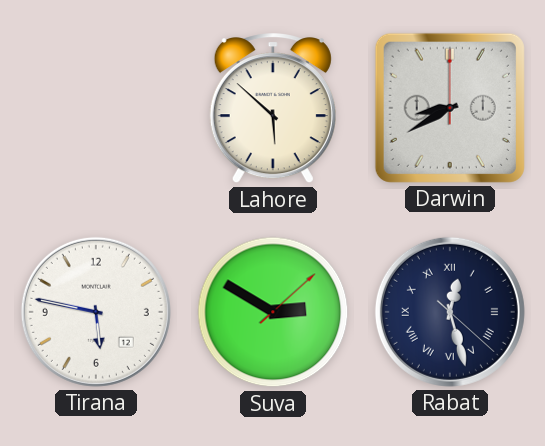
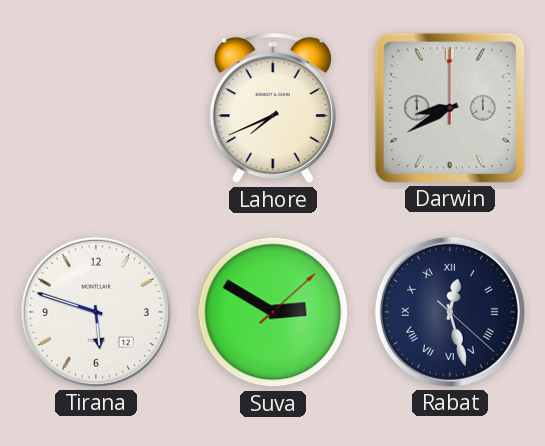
Lahore: 5:52 -> 7:41 (273, 109)
Tirana: 5:47 -> 5:48 (96, 312)
